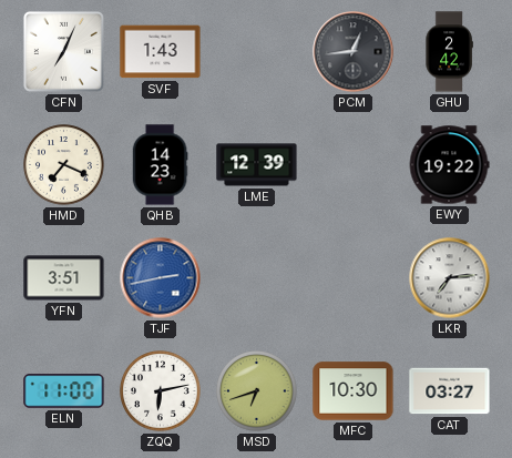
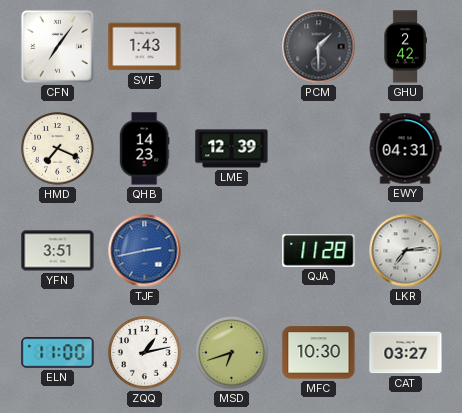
CFN: 7:04 -> 7:06 (57, 46)
PCM: 12:44 -> 1:30 (319, 47)
EWY: 19:22 -> 04:31 (405, 149)
QJA: none -> 11:28 (319, 251)
ZQQ: 6:13 -> 1:13 (145, 353)
